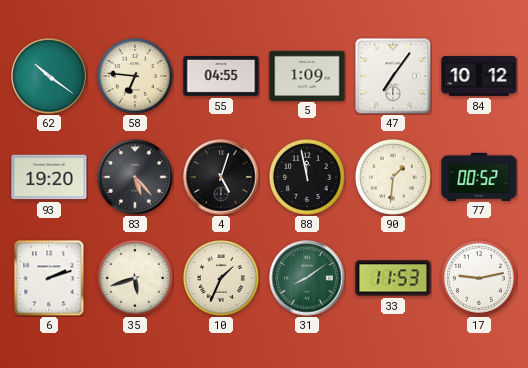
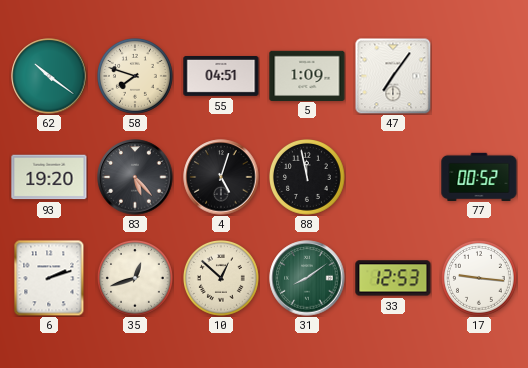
58: 6:46 -> 7:48 (136, 77)
55: 04:55 -> 04:51 (221, 77)
84: 10:12 -> none (479, 76)
90: 1:31 -> none (394, 178)
35: 5:42 -> 12:42 (136, 279)
10: 1:34 -> 12:52 (222, 279)
33: 11:53 -> 12:53 (393, 278)
17: 9:13 -> 9:16 (480, 279)
